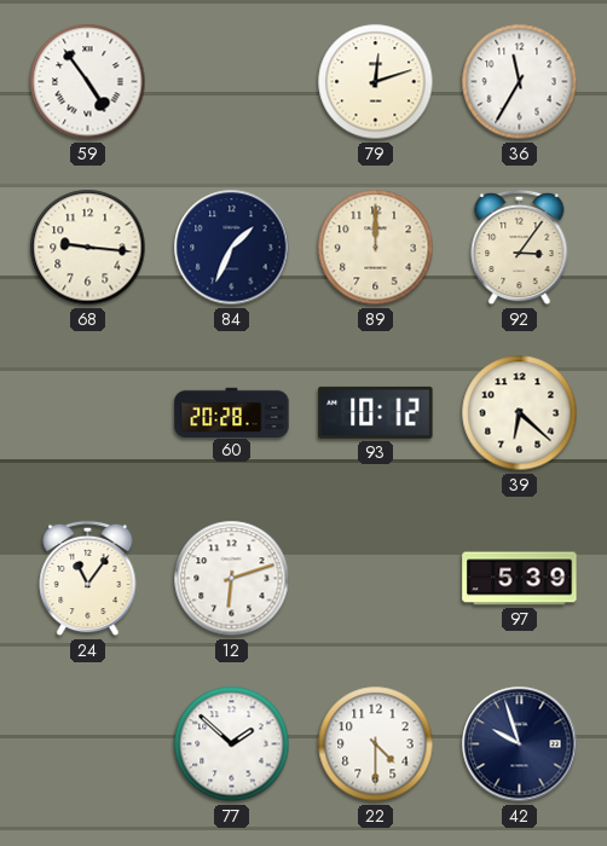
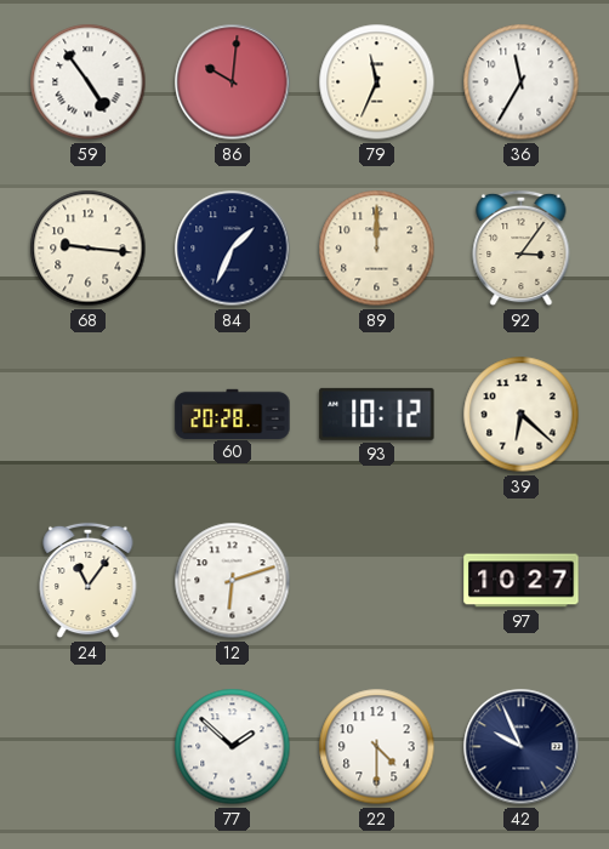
86: none -> 10:01 (233, 82)
79: 12:12 -> 11:34 (377, 82)
97: 5:39 -> 10:27 (522, 581)
42: 9:57 -> 9:56 (522, 747)
